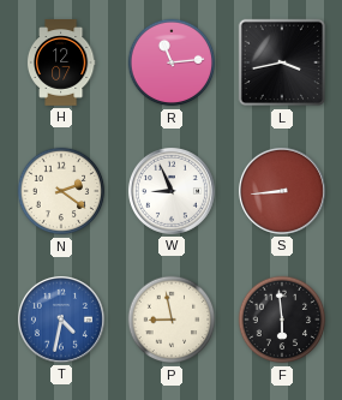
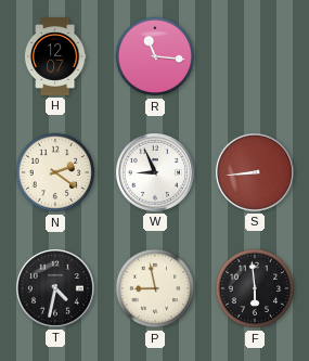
R: 11:14 -> 11:16 (155, 56)
L: 3:43 -> none (282, 62)
T dial: blue -> black (55, 288)
